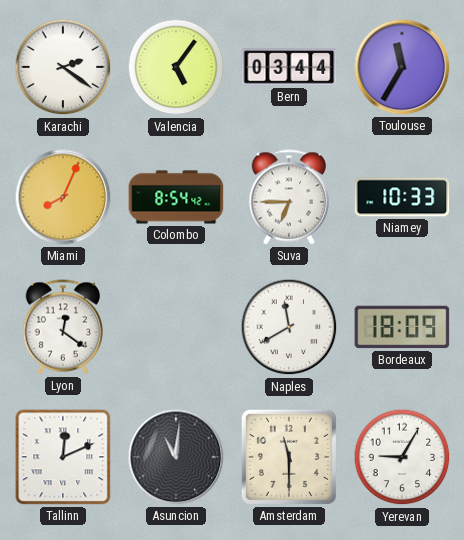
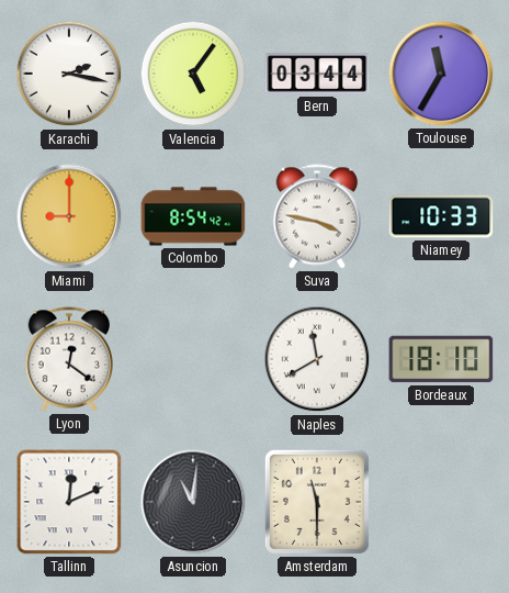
Karachi: 2:21 -> 2:17 (69, 74)
Miami: 8:04 -> 9:00 (69, 216)
Suva: 6:45 -> 3:47 (317, 216)
Bordeaux: 18:09 -> 18:10 (441, 359)
Yerevan: 9:05 -> none (402, 457)
